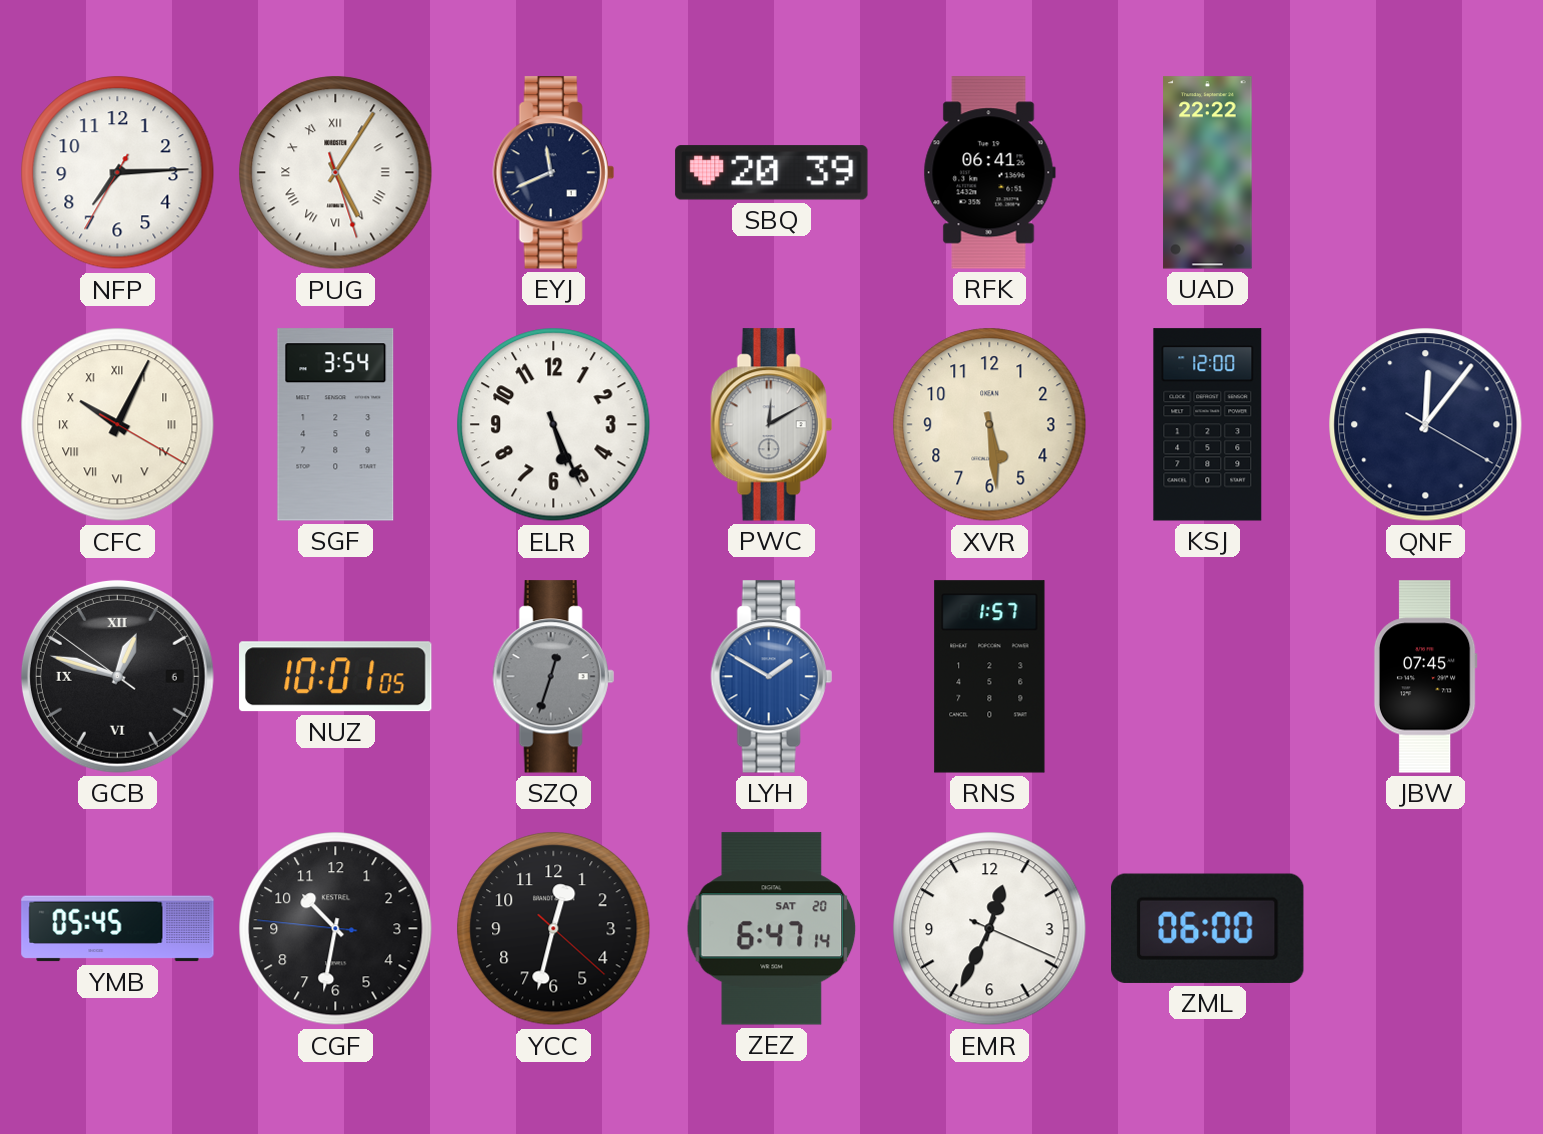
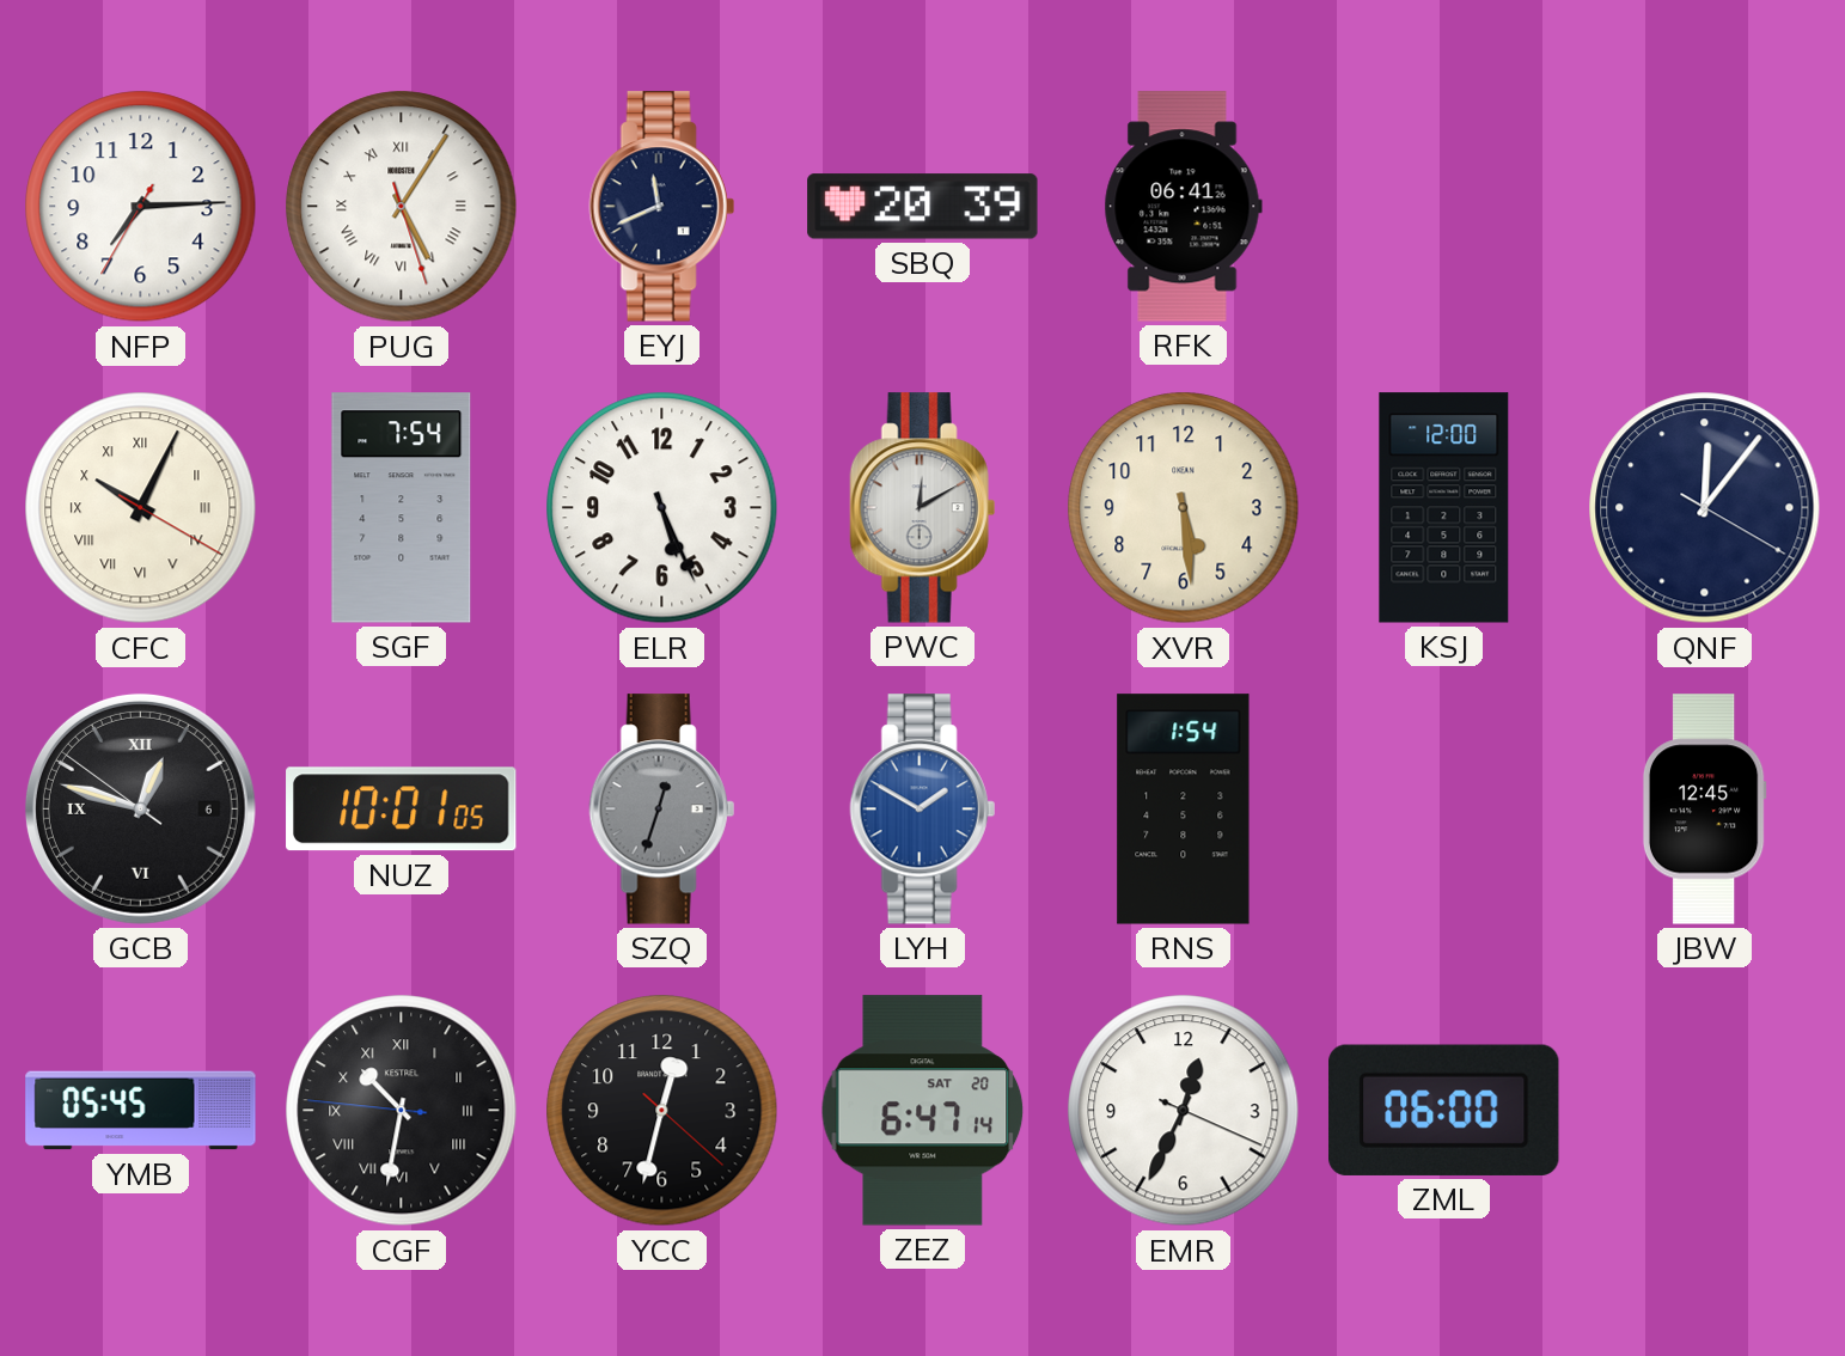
UAD: 22:22 -> none (1208, 173)
SGF: 3:54 -> 7:54 (402, 508)
RNS: 1:57 -> 1:54 (1184, 810)
JBW: 07:45 -> 12:45 (1704, 810)
CGF numerals: Arabic -> Roman (402, 1111)
